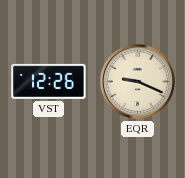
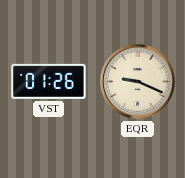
VST: 12:26 -> 01:26 (49, 81)
